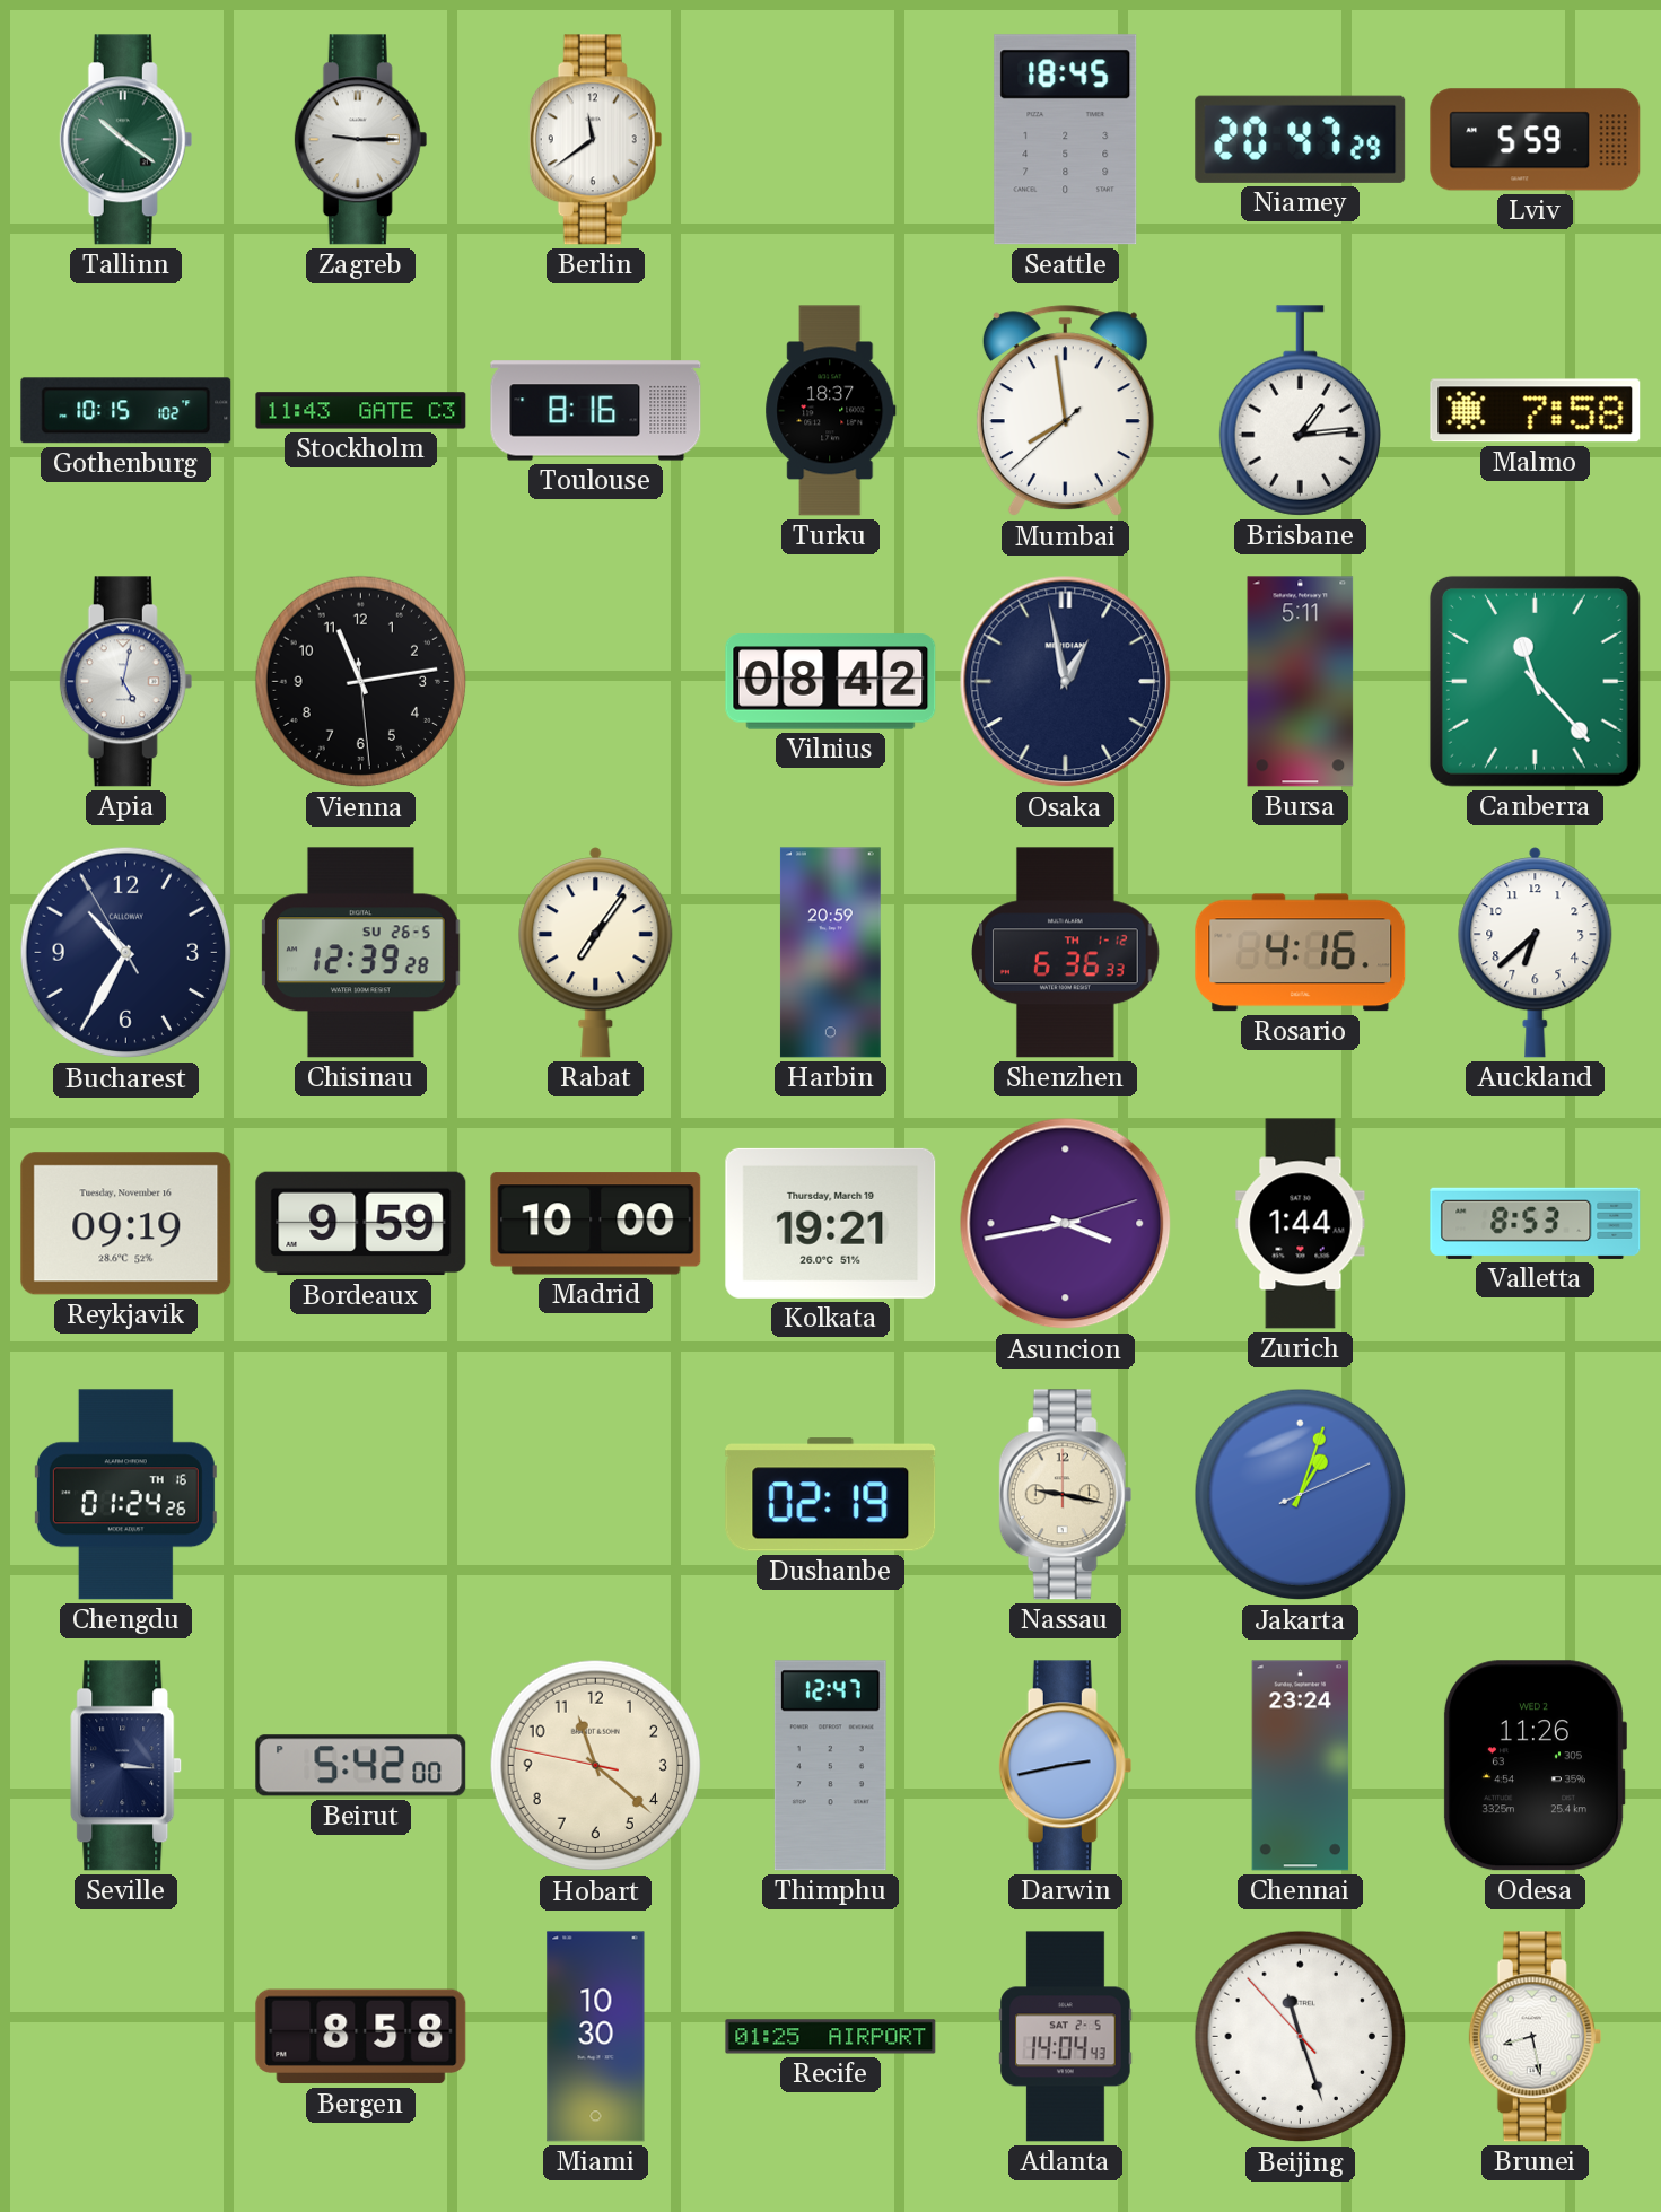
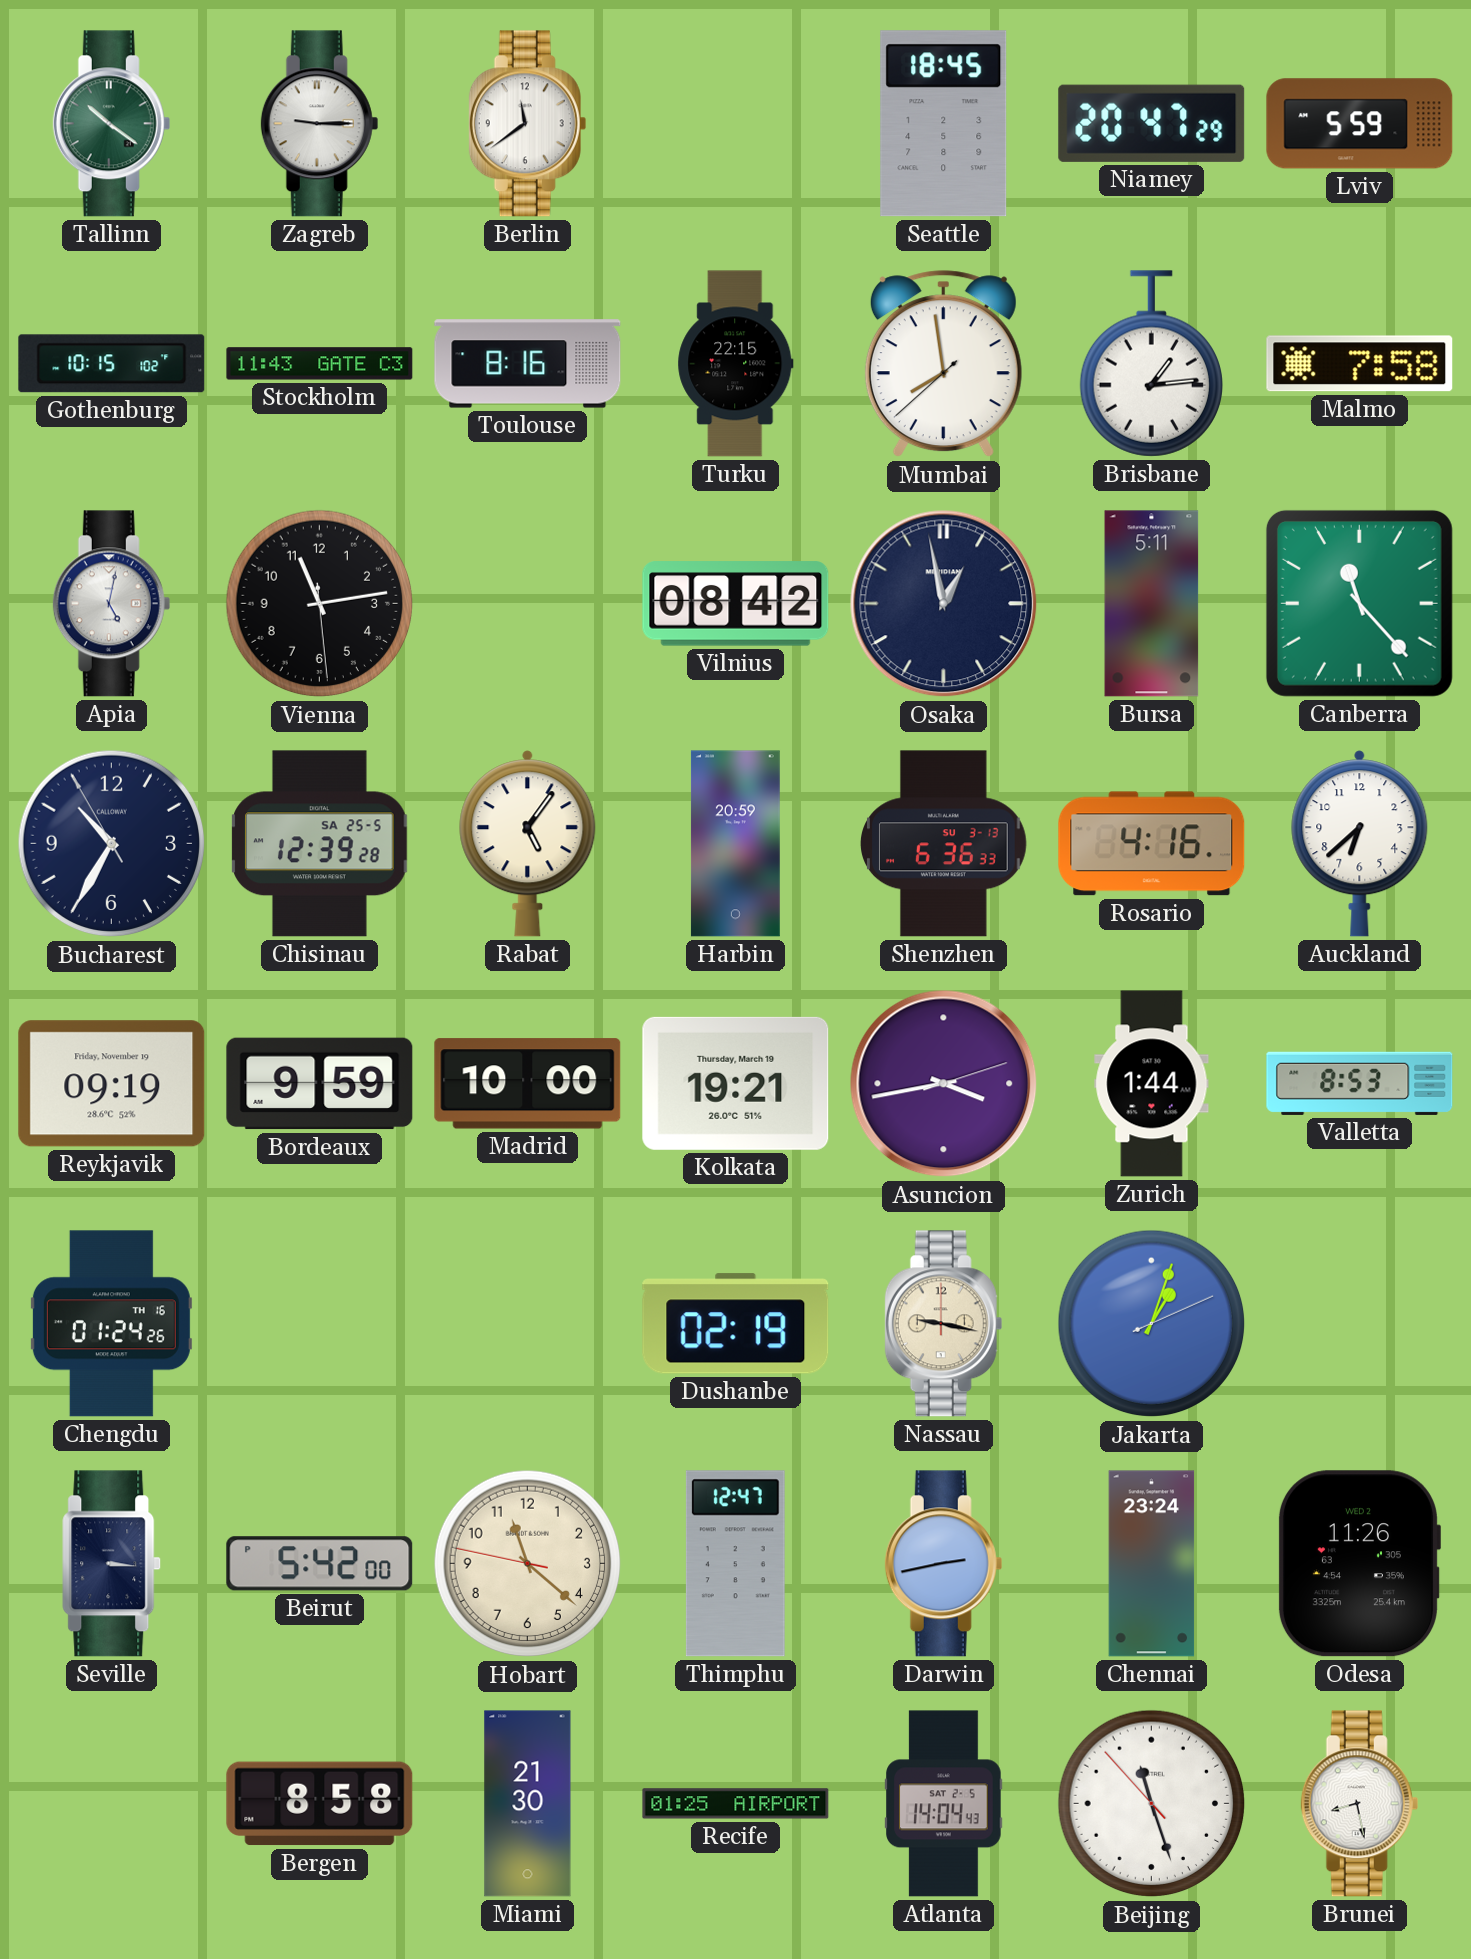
Turku: 18:37 -> 22:15 (736, 364)
Chisinau date: SU 26-5 -> SA 25-5 (320, 844)
Rabat: 7:06 -> 5:06 (528, 844)
Shenzhen date: TH 1-12 -> SU 3-13 (944, 844)
Reykjavik date: Tuesday, November 16 -> Friday, November 19 (112, 1084)
Miami: 10:30 -> 21:30 (528, 1804)
